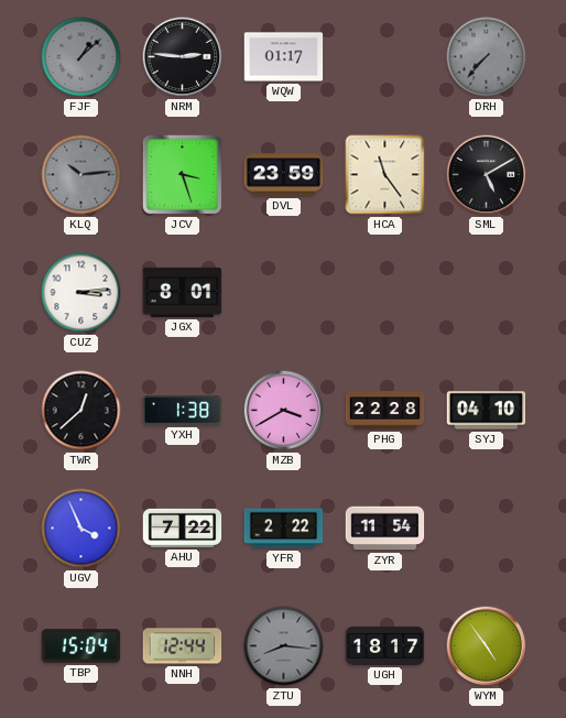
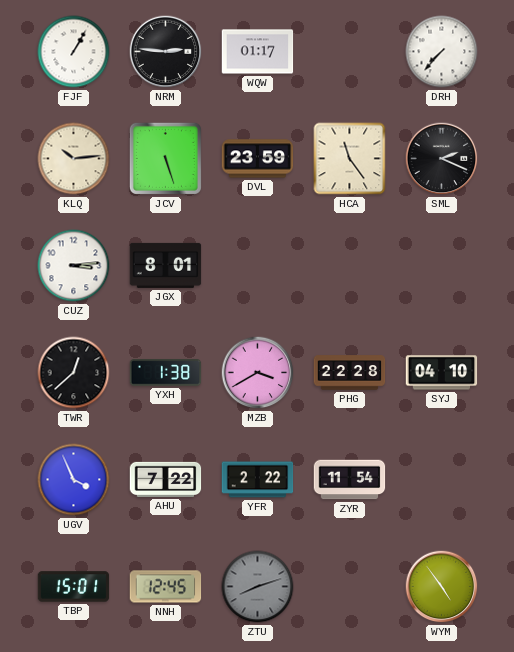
FJF: 1:08 -> 1:05 (74, 52)
FJF dial: grey -> white (74, 52)
DRH dial: grey -> white (442, 52)
KLQ dial: grey -> cream (74, 159)
JCV: 3:27 -> 5:27 (165, 158)
SML: 5:10 -> 2:19 (442, 159)
TBP: 15:04 -> 15:01 (74, 587)
NNH: 12:44 -> 12:45 (166, 587)
ZTU: 8:16 -> 8:12 (258, 587)
UGH: 18:17 -> none (385, 645)
